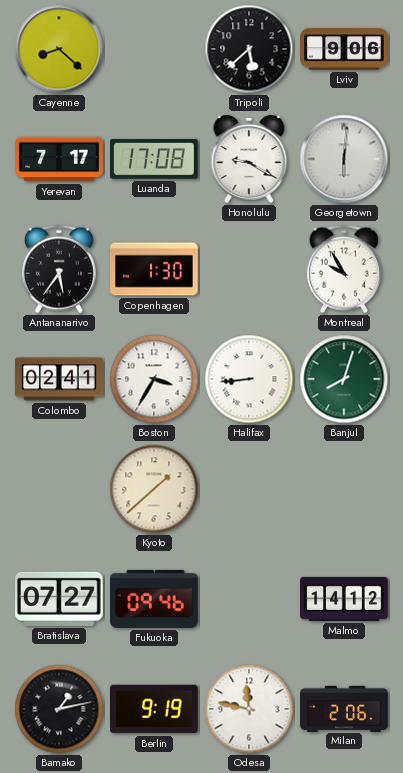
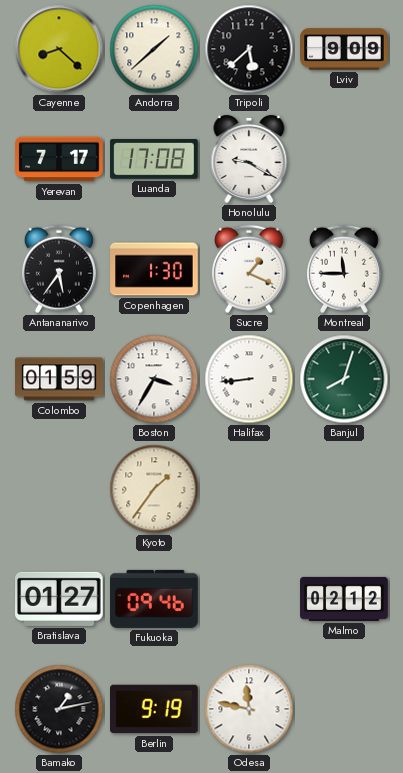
Andorra: none -> 1:38 (154, 49)
Lviv: 9:06 -> 9:09 (344, 49)
Georgetown: 6:01 -> none (344, 159)
Sucre: none -> 1:19 (249, 269)
Montreal: 9:55 -> 11:45 (344, 269)
Colombo: 02:41 -> 01:59 (59, 379)
Kyoto: 1:38 -> 1:36 (154, 489)
Bratislava: 07:27 -> 01:27 (60, 599)
Malmo: 14:12 -> 02:12 (344, 599)
Milan: 2:06 -> none (344, 708)
